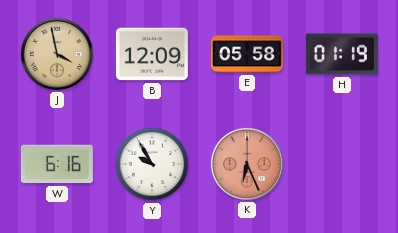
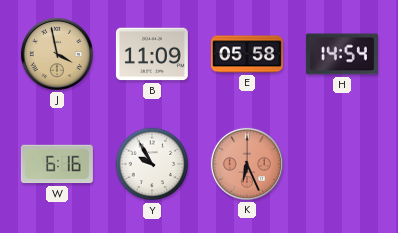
B: 12:09 -> 11:09 (152, 54)
H: 01:19 -> 14:54 (342, 54)
